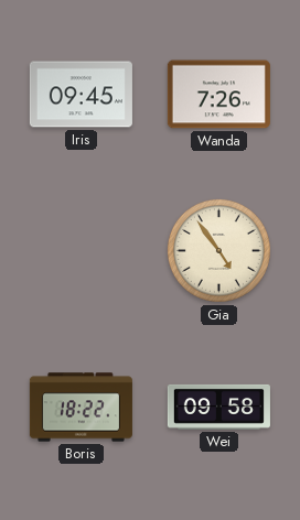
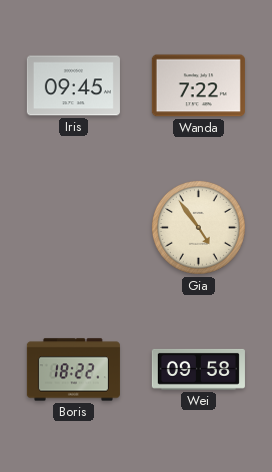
Wanda: 7:26 -> 7:22 (198, 86)
